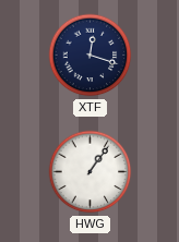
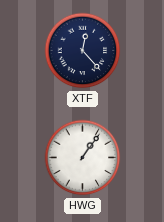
XTF: 12:18 -> 12:23 (83, 51)
